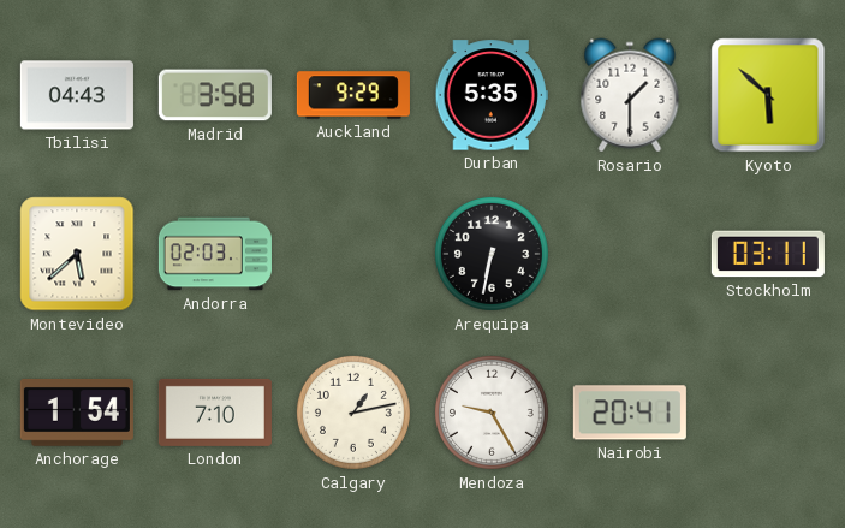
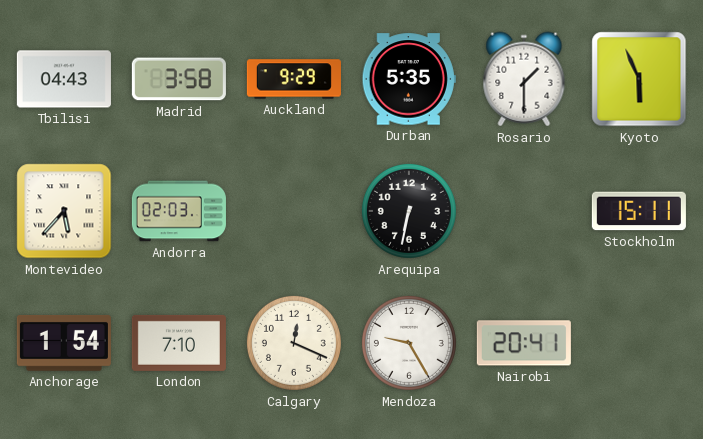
Kyoto: 5:52 -> 5:56 (639, 79)
Montevideo: 5:38 -> 5:37 (64, 211)
Stockholm: 03:11 -> 15:11 (639, 211)
Calgary: 1:13 -> 12:19 (294, 343)
